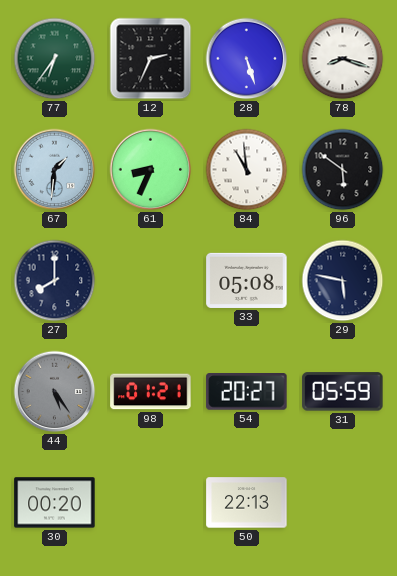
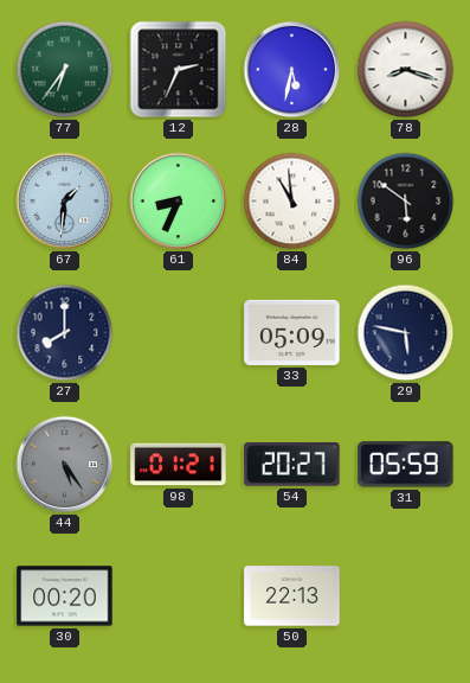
28: 5:27 -> 5:32 (292, 70)
33: 05:08 -> 05:09 (292, 332)
